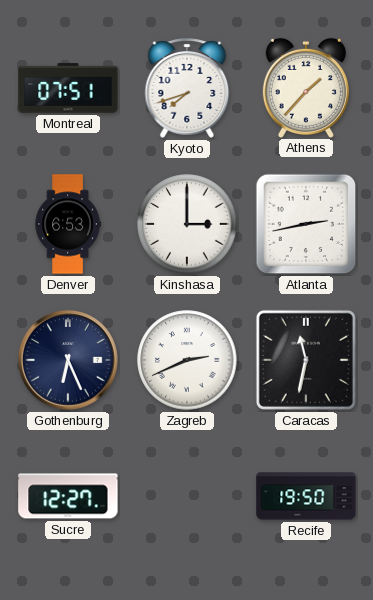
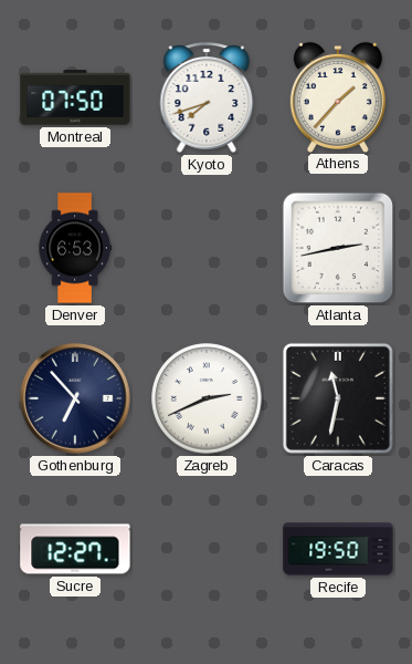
Montreal: 07:51 -> 07:50 (75, 97)
Kinshasa: 3:00 -> none (187, 224)
Gothenburg: 6:26 -> 6:53 (75, 398)
